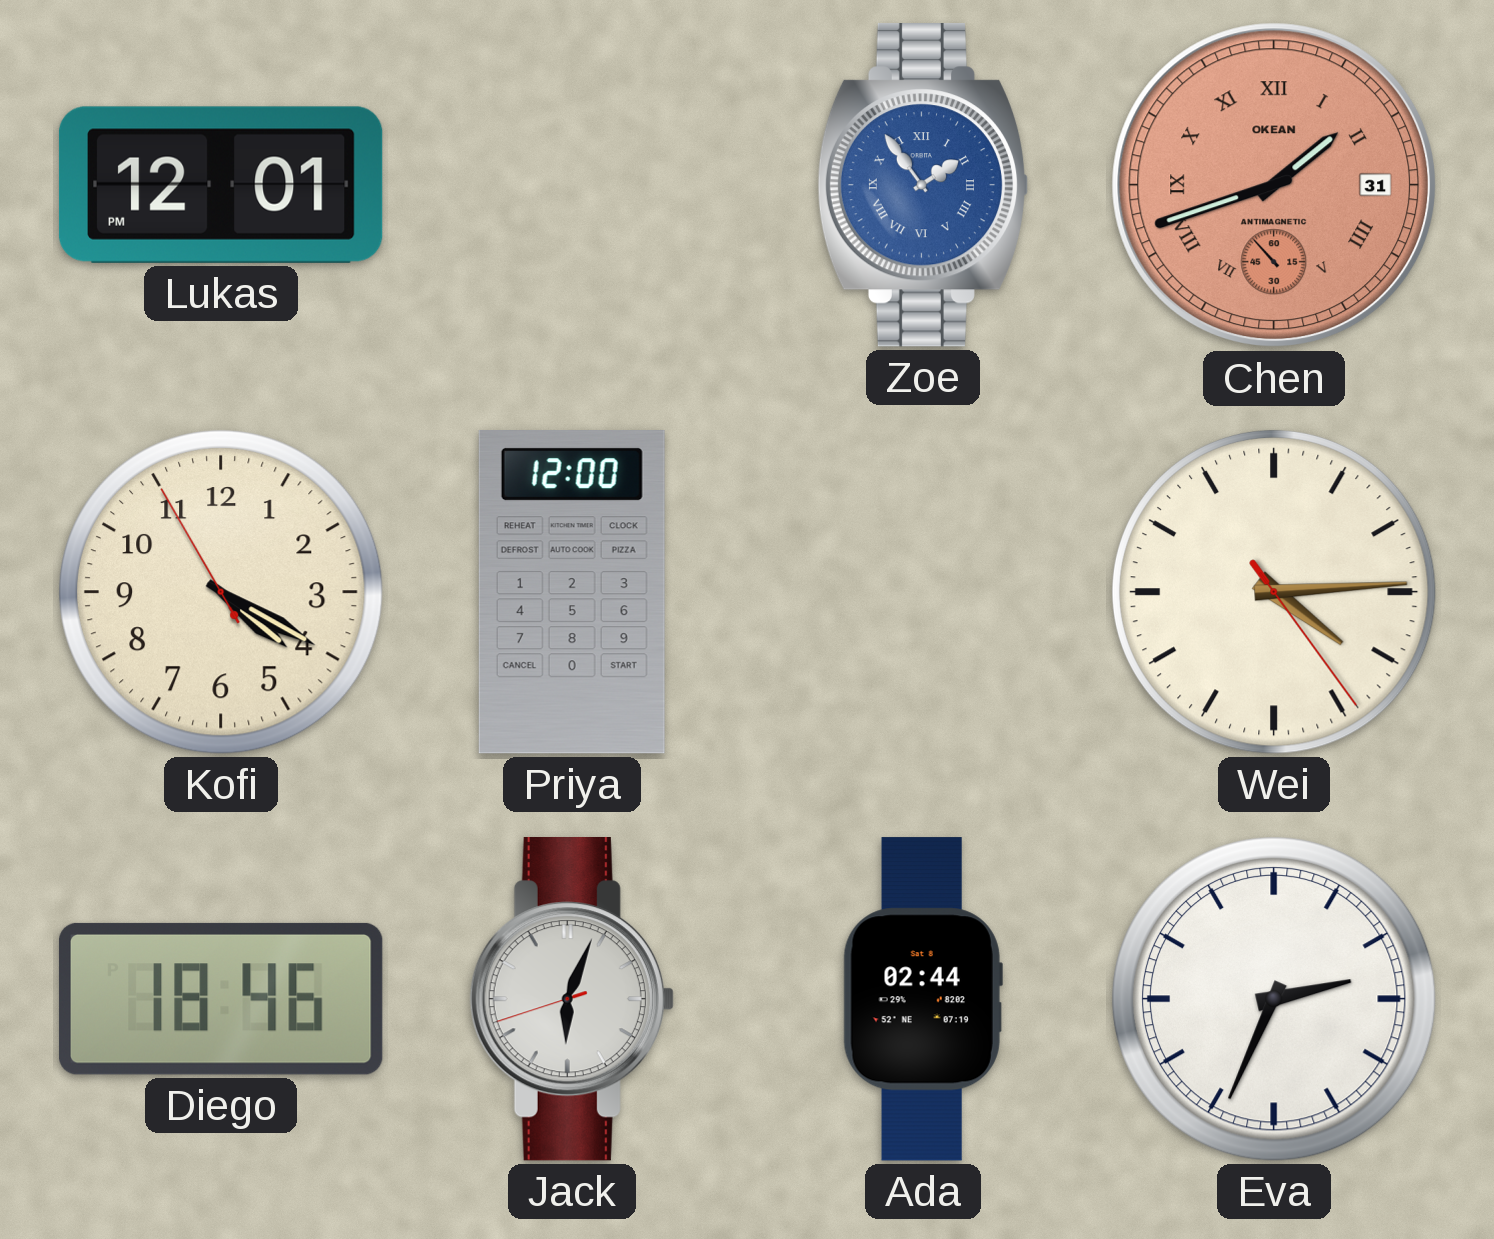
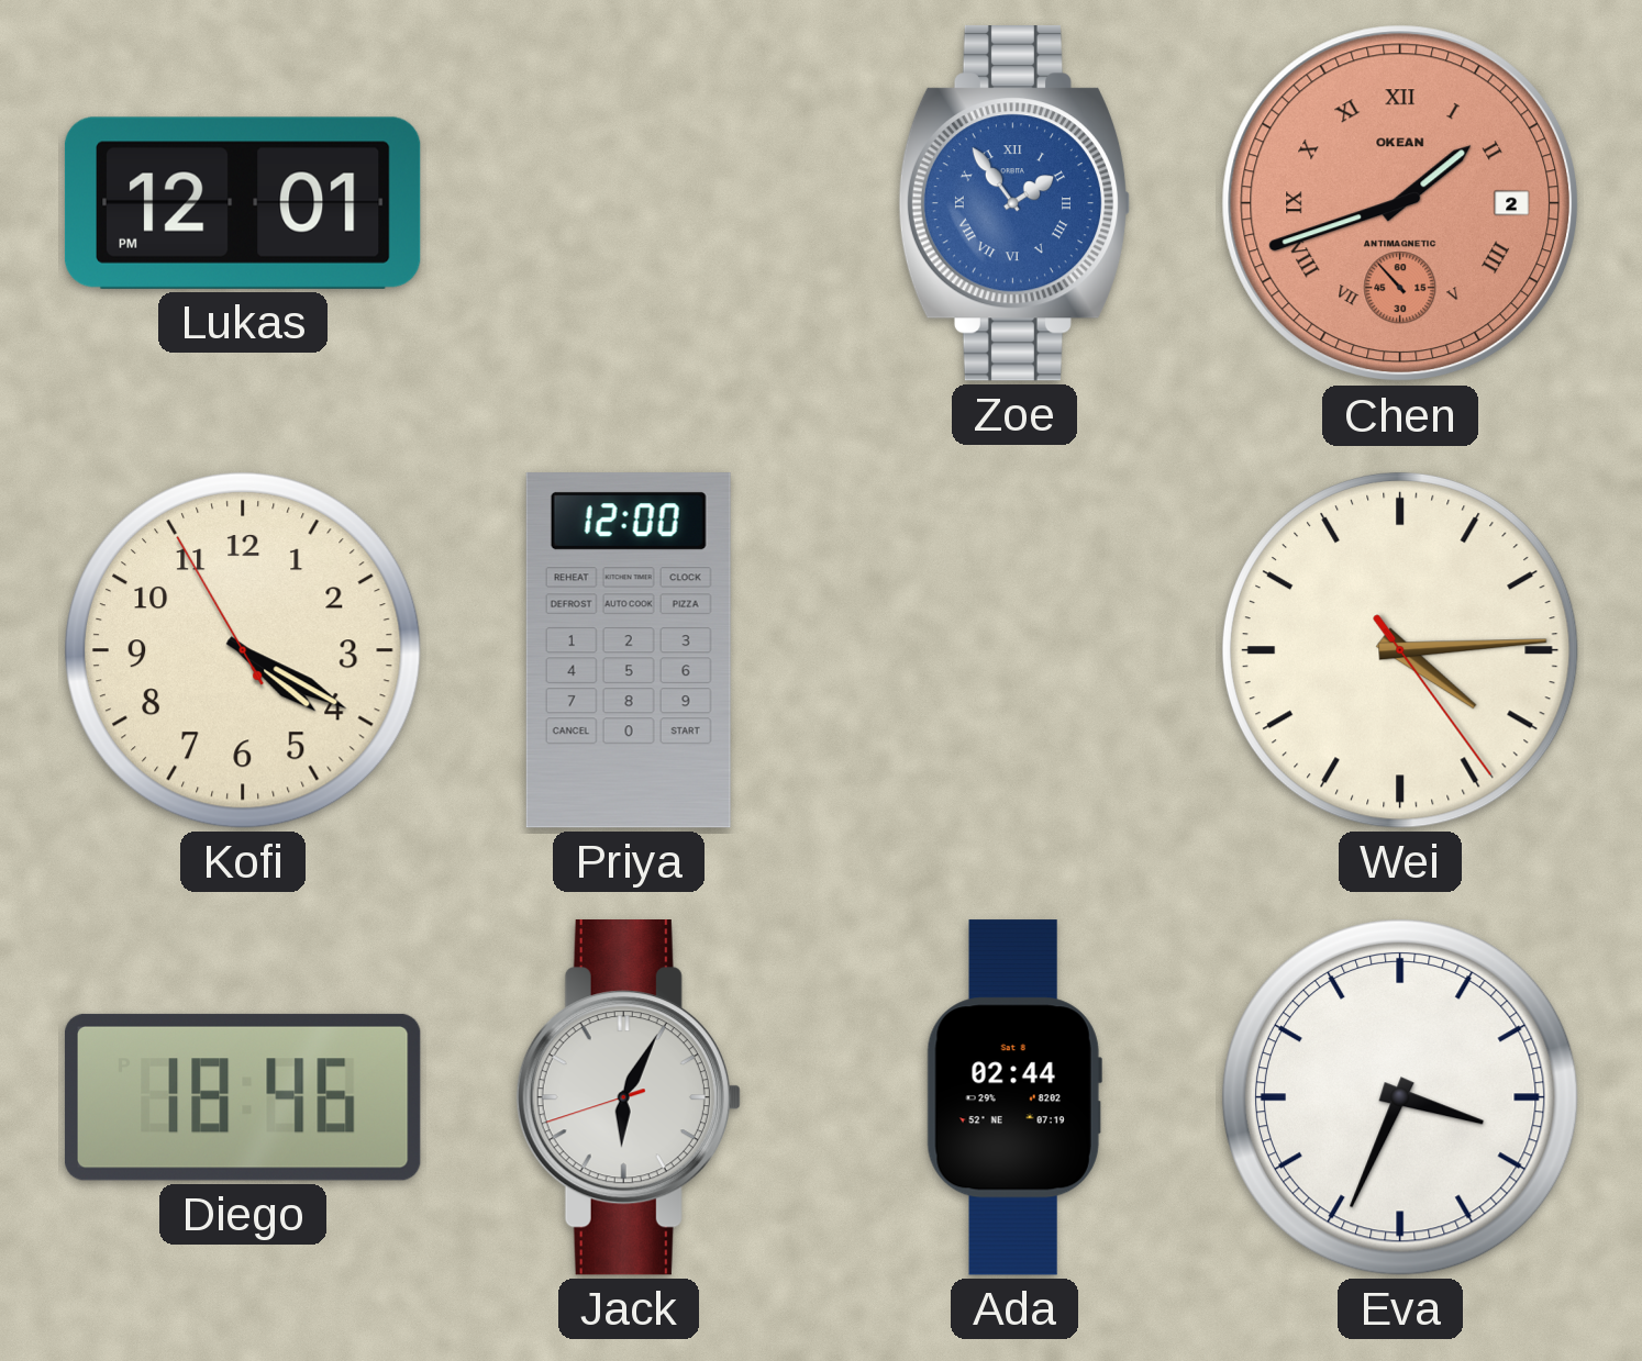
Chen date: 31 -> 2 (1400, 203)
Jack: 6:03 -> 6:04 (629, 1098)
Eva: 2:34 -> 3:34 (1400, 1097)
